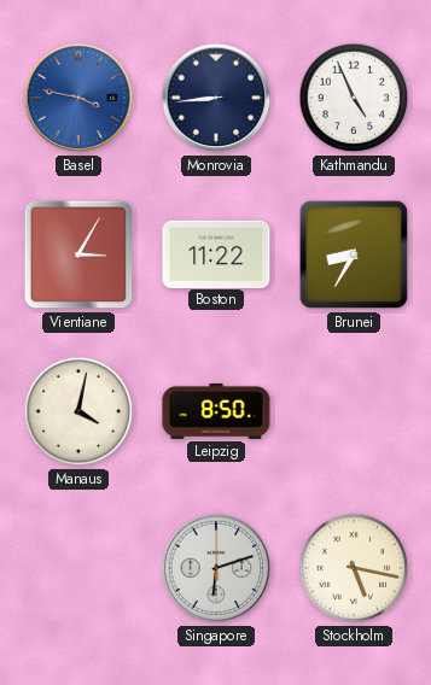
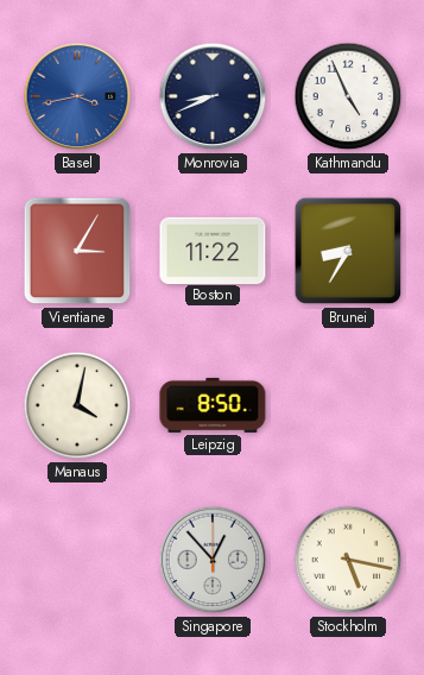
Basel: 3:47 -> 3:43 (77, 96)
Monrovia: 8:44 -> 8:41 (213, 96)
Singapore: 6:12 -> 12:53 (213, 560)
